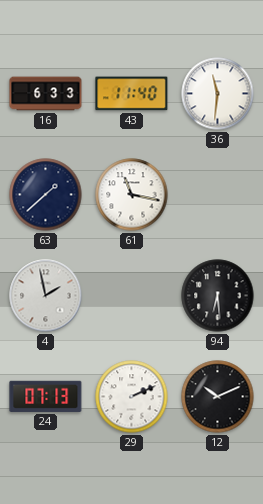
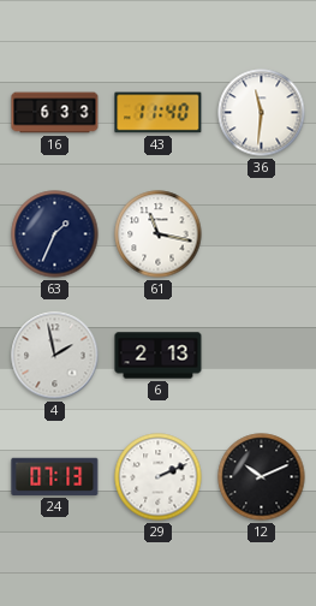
63: 1:38 -> 1:34 (55, 234)
6: none -> 2:13 (159, 356)
94: 6:29 -> none (218, 296)
